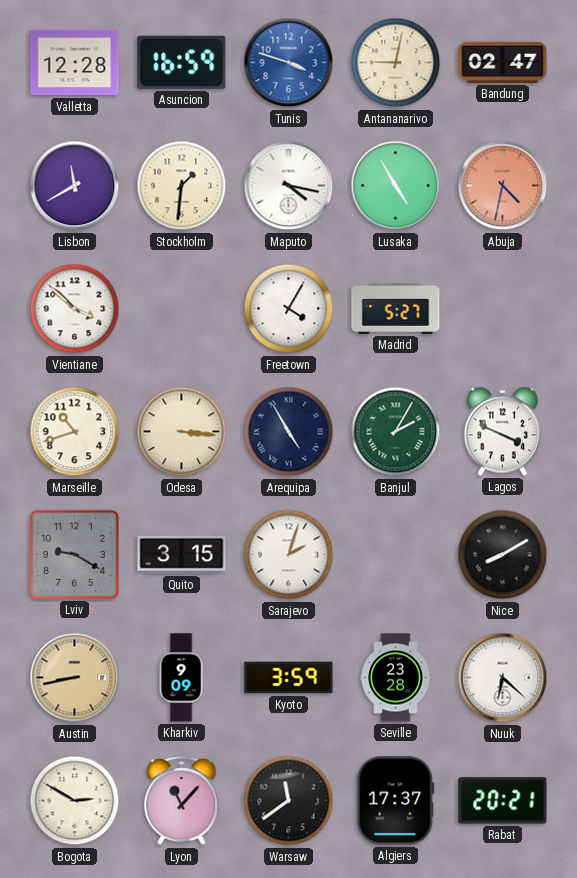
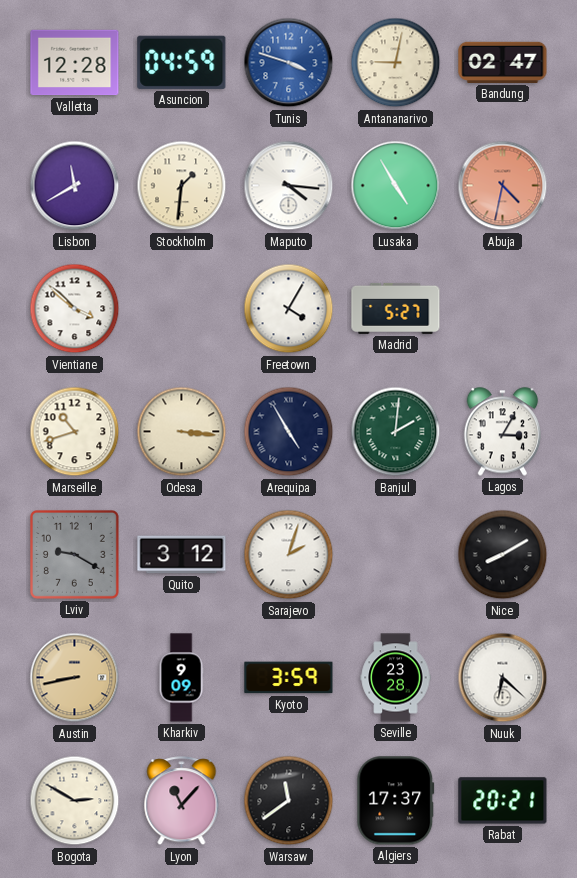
Asuncion: 16:59 -> 04:59 (182, 62)
Maputo: 4:17 -> 4:16 (289, 186)
Banjul: 2:05 -> 2:01 (396, 432)
Lagos: 3:49 -> 3:05 (503, 432)
Quito: 3:15 -> 3:12 (182, 555)
